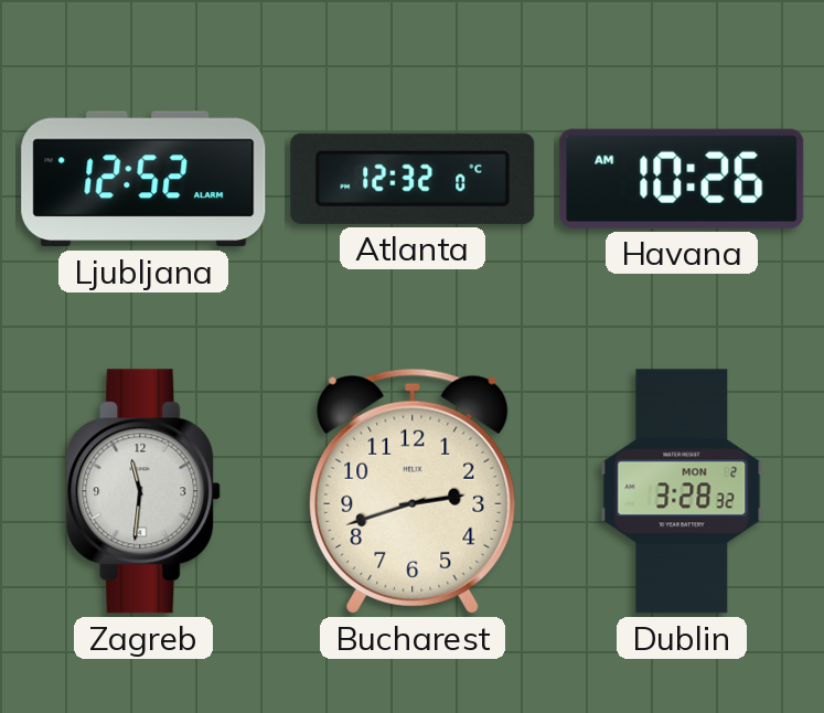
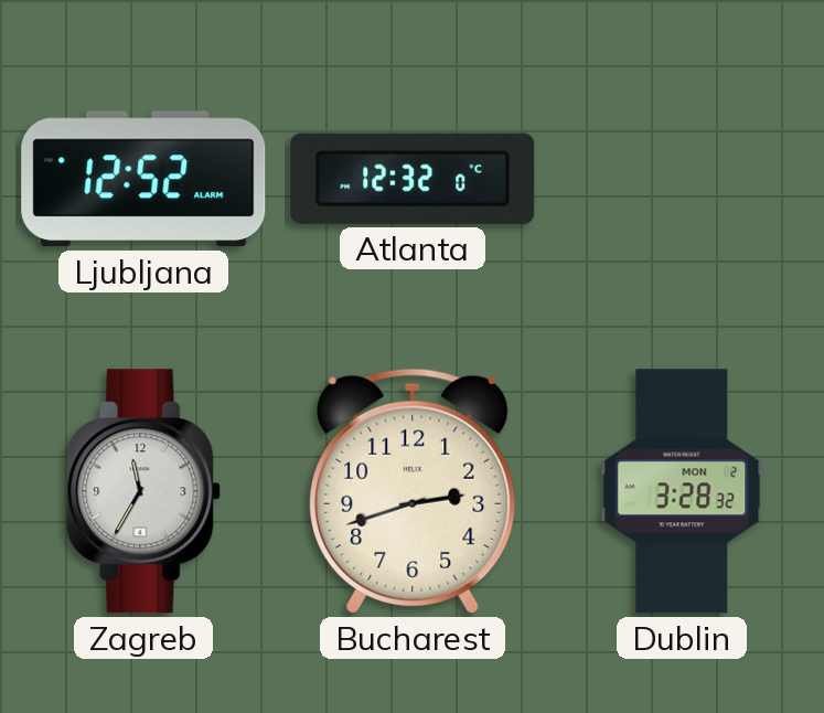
Havana: 10:26 -> none (682, 179)
Zagreb: 11:31 -> 11:35 (145, 491)
